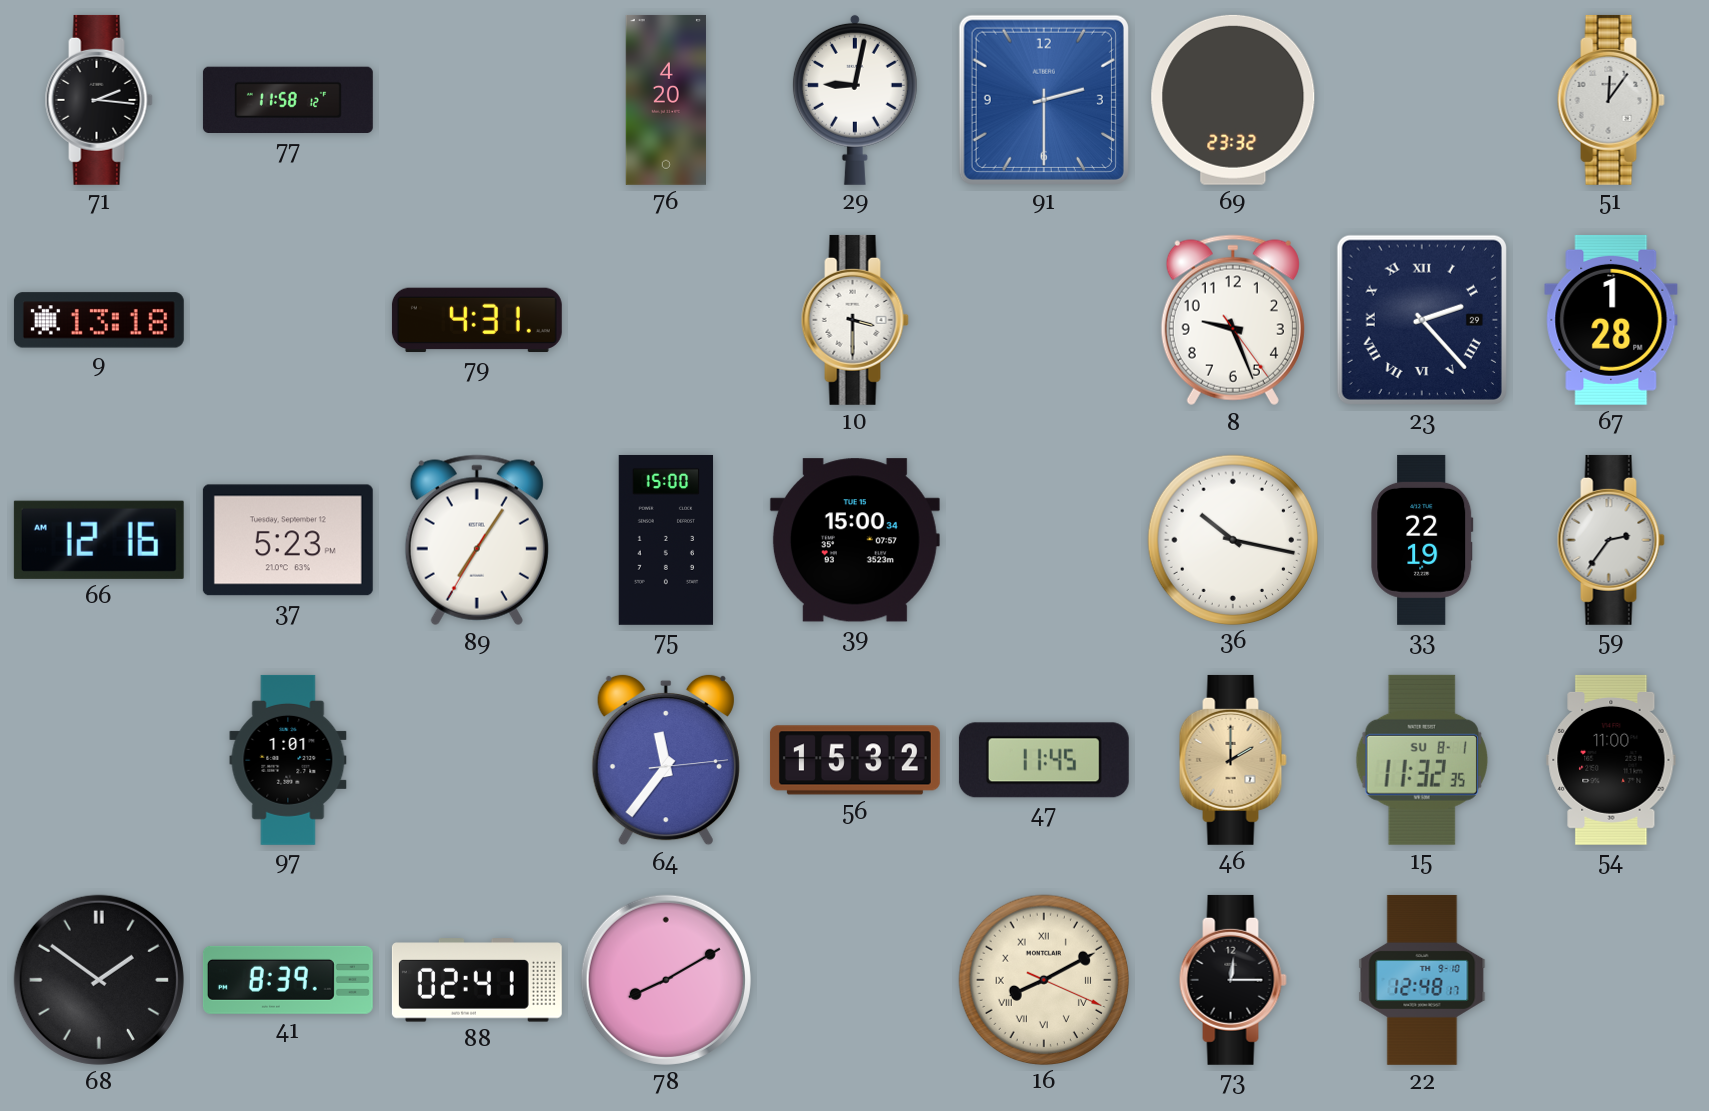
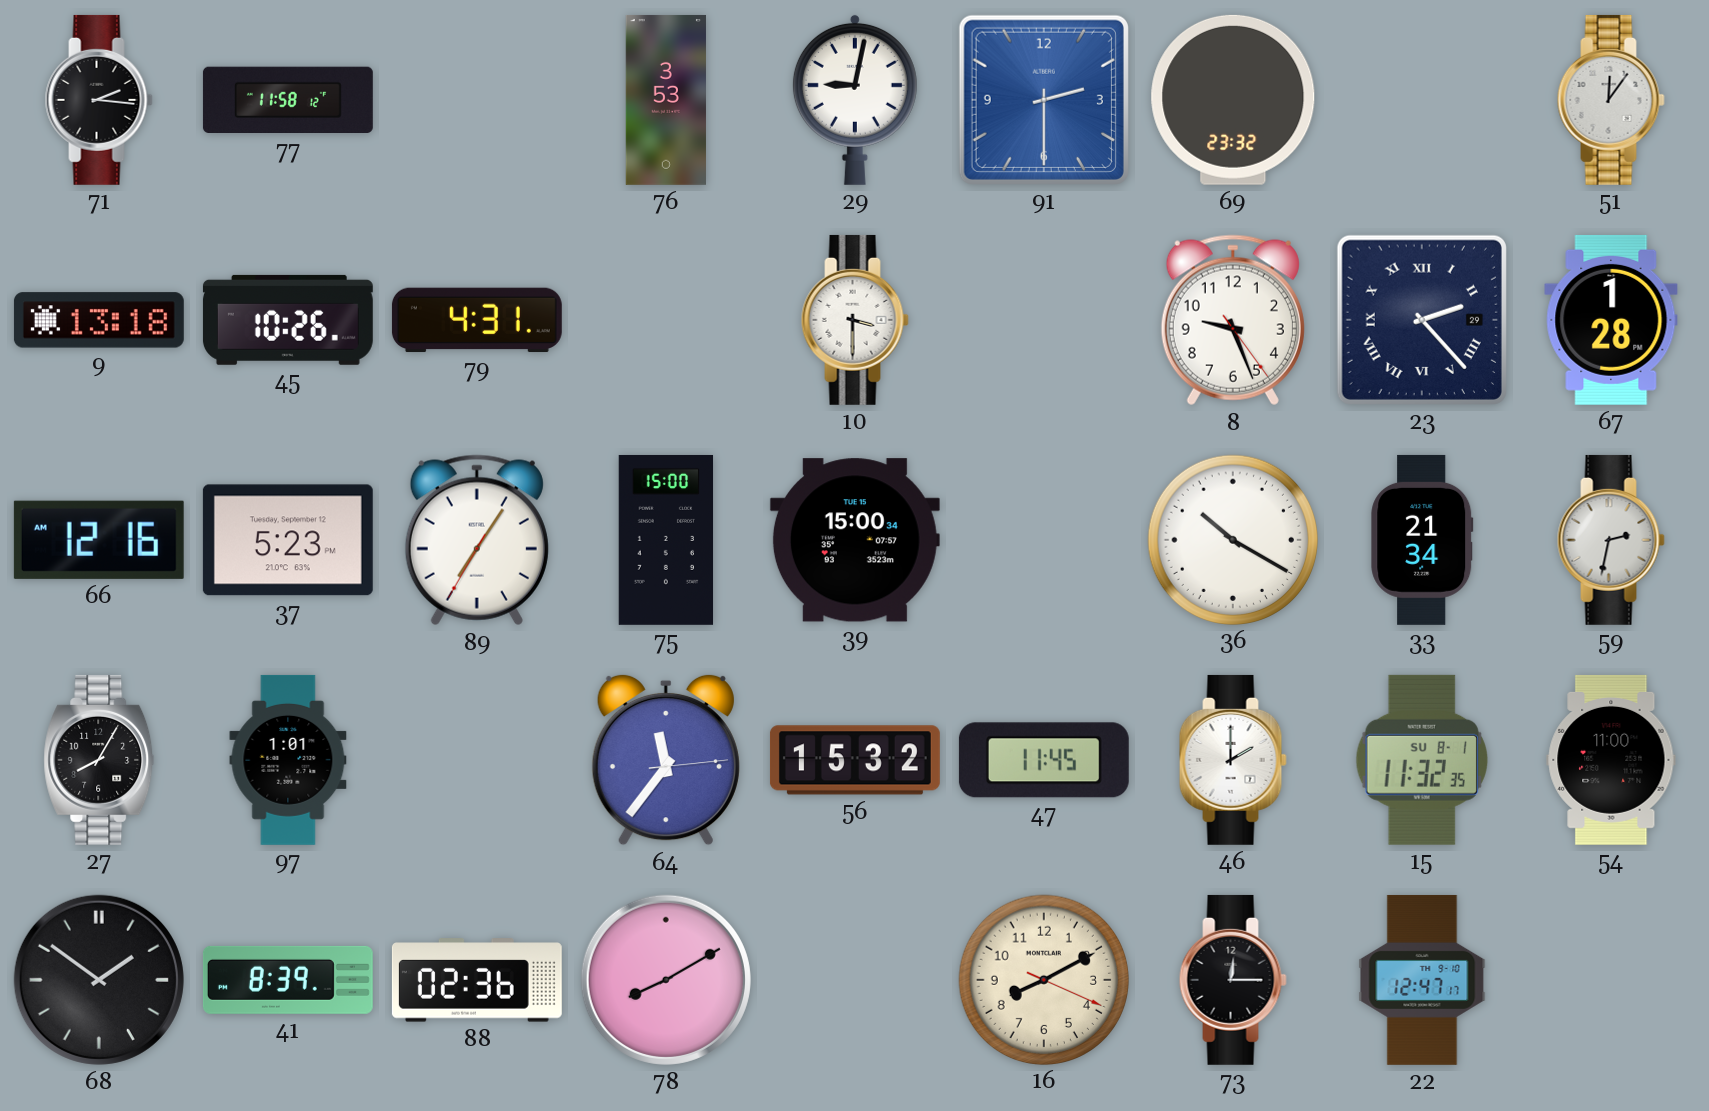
76: 4:20 -> 3:53 (666, 100)
45: none -> 10:26 (288, 320)
36: 10:17 -> 10:20 (1232, 539)
33: 22:19 -> 21:34 (1422, 540)
59: 2:36 -> 2:32 (1611, 540)
27: none -> 8:05 (99, 760)
46 dial: champagne -> white (1233, 760)
88: 02:41 -> 02:36 (477, 980)
16 numerals: Roman -> Arabic (1043, 979)
22: 12:48 -> 12:47 (1422, 980)
